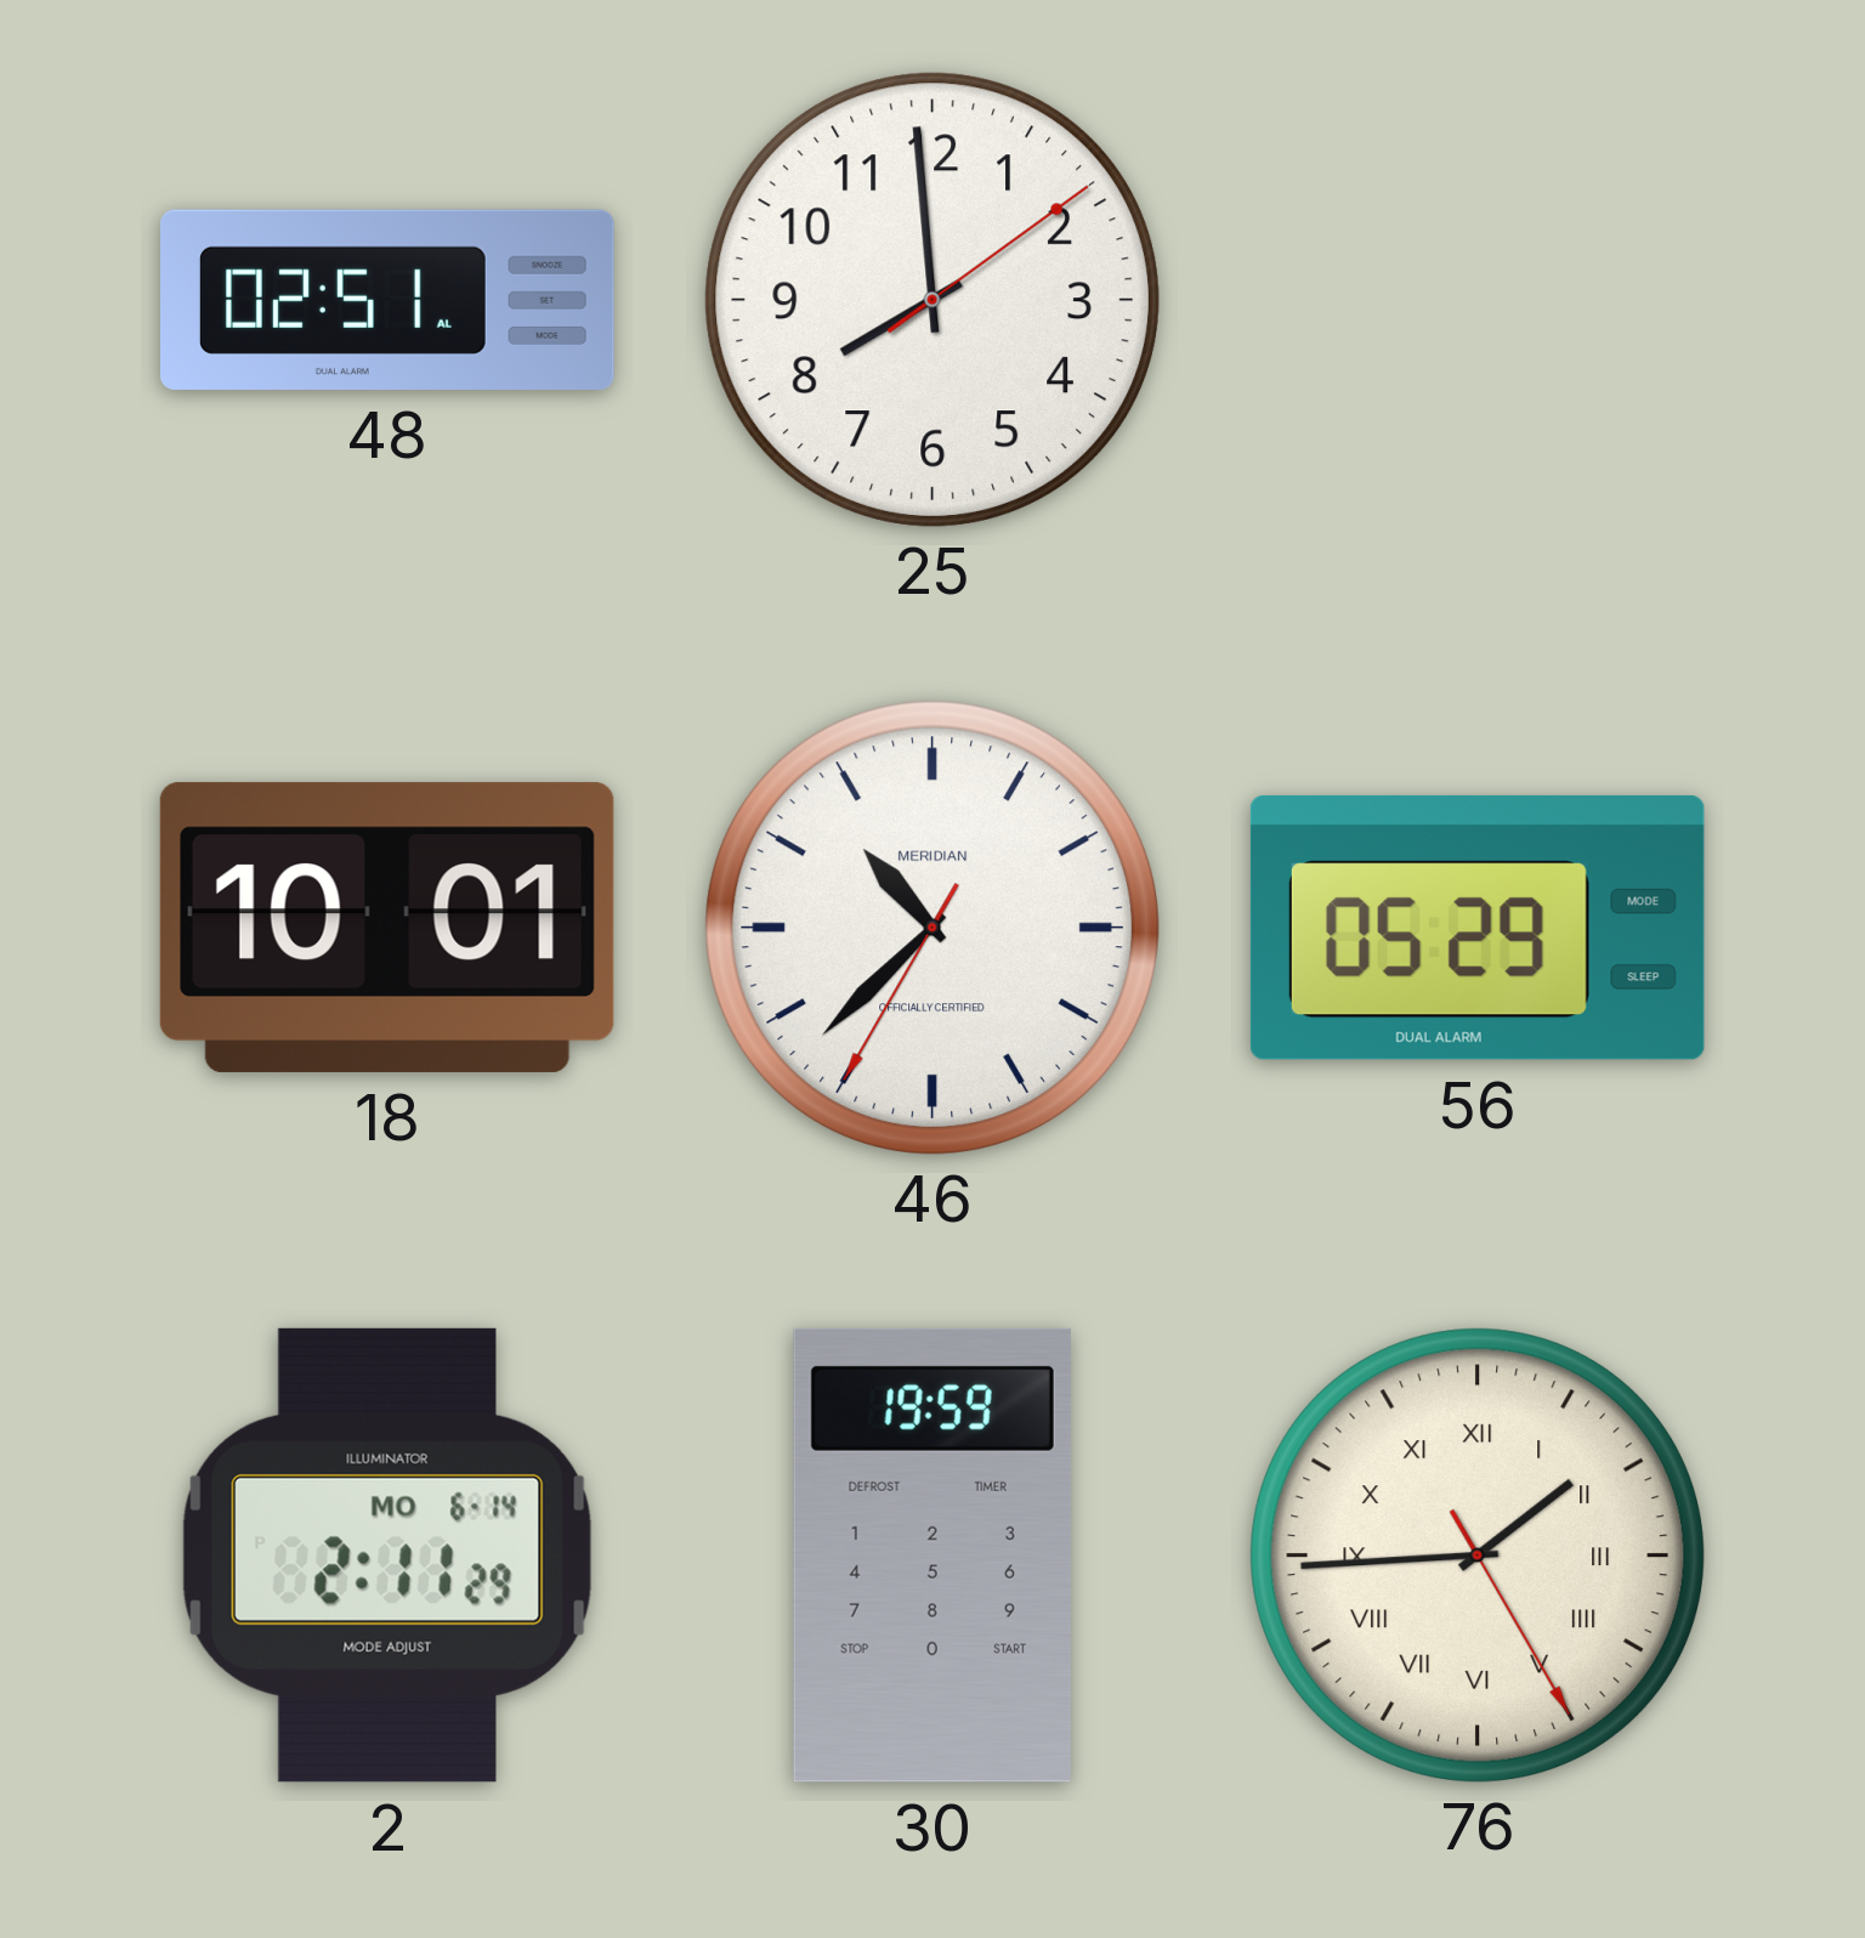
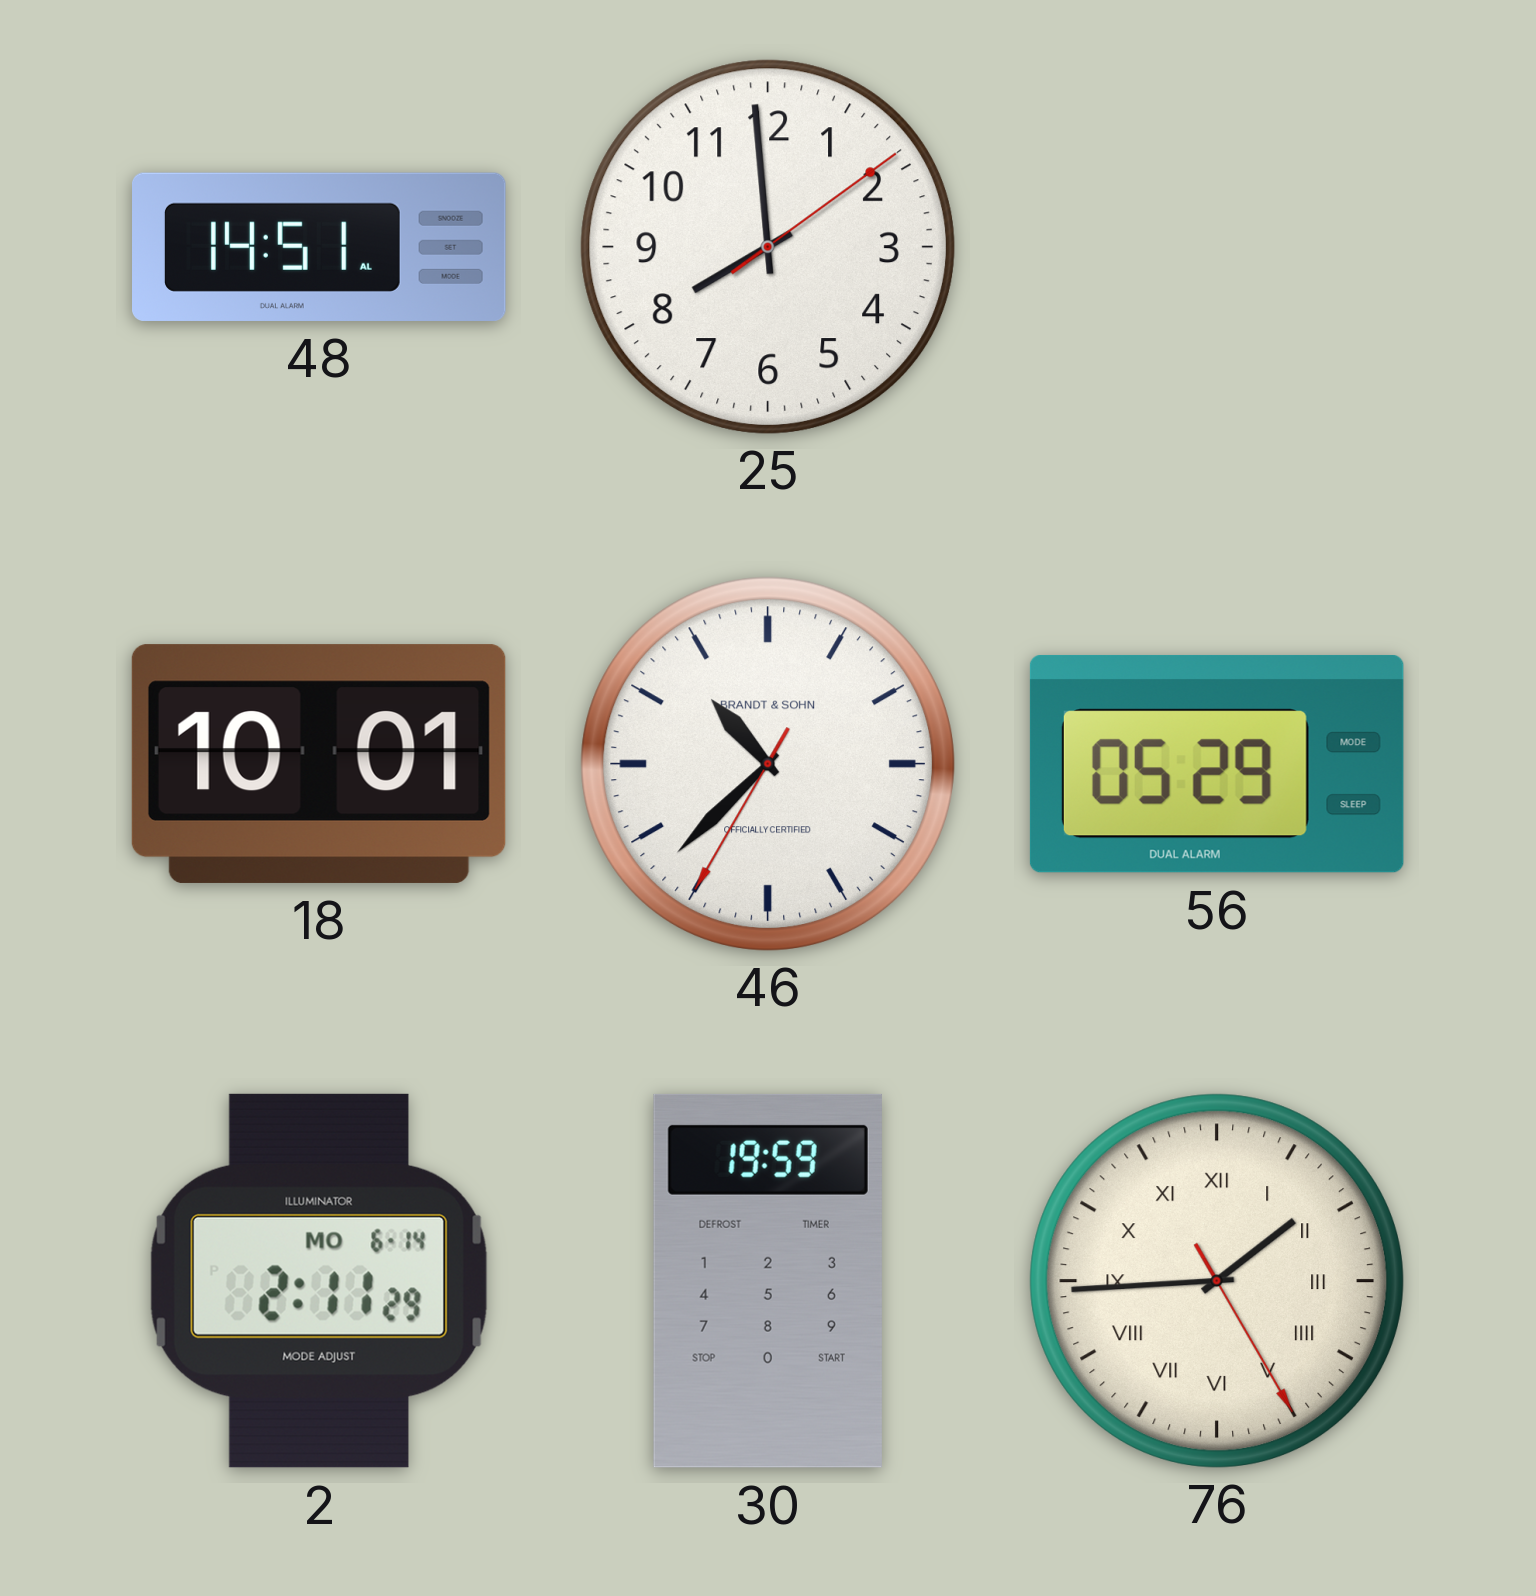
48: 02:51 -> 14:51 (320, 247)
46 brand: MERIDIAN -> BRANDT & SOHN (767, 763)
